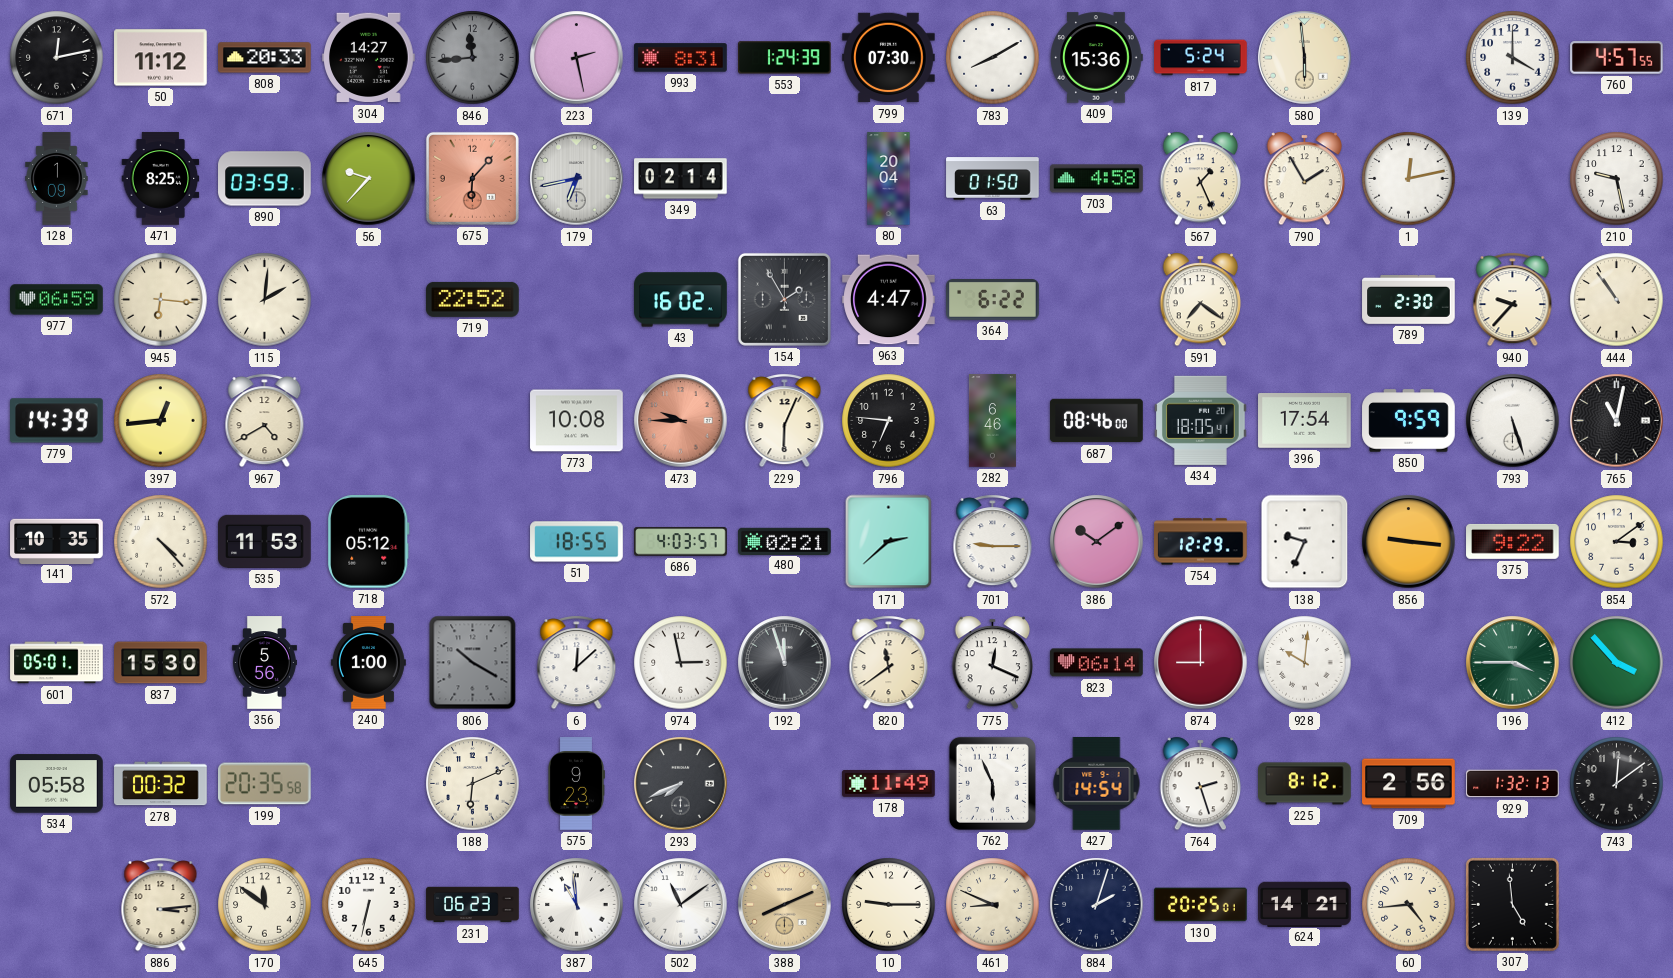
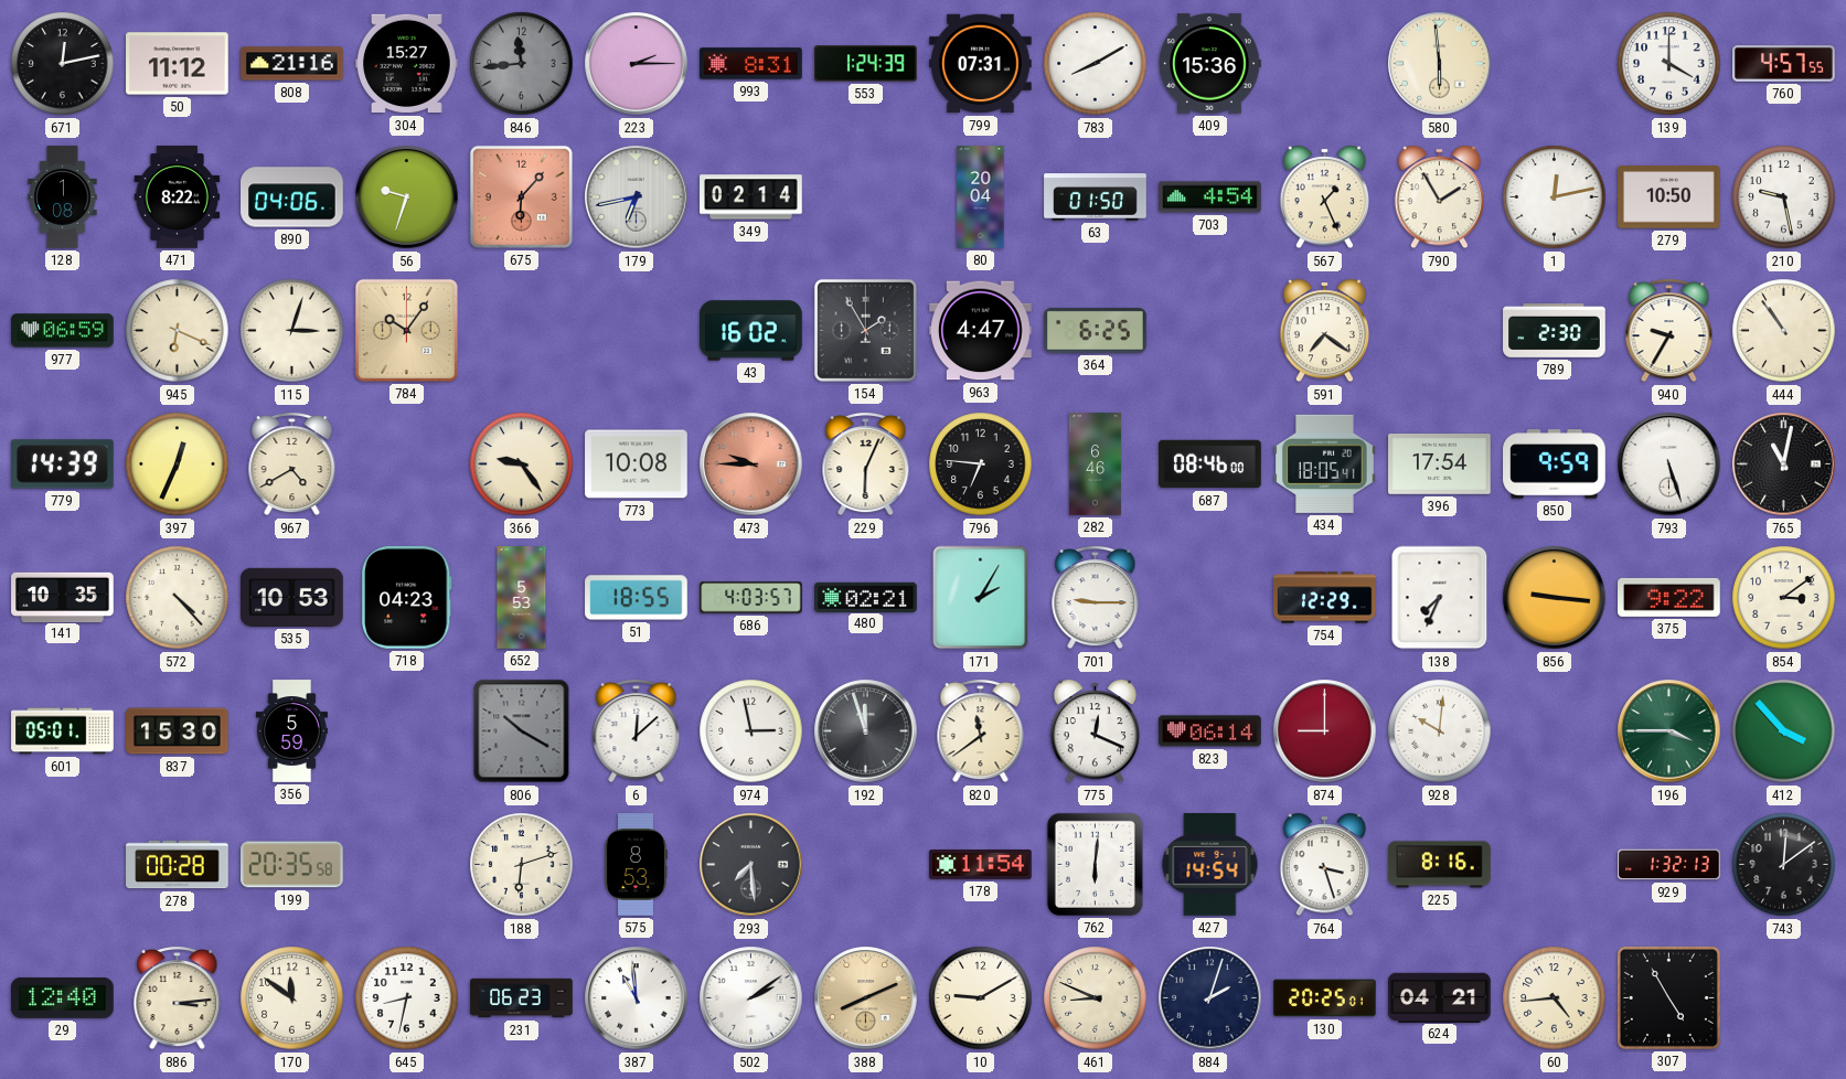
808: 20:33 -> 21:16 (292, 64)
304: 14:27 -> 15:27 (407, 64)
223: 2:28 -> 2:15 (637, 64)
799: 07:30 -> 07:31 (981, 64)
817: 5:24 -> none (1201, 58)
128: 1:09 -> 1:08 (63, 197)
471: 8:25 -> 8:22 (178, 197)
890: 03:59 -> 04:06 (292, 197)
56: 9:37 -> 9:33 (407, 197)
703: 4:58 -> 4:54 (1210, 197)
279: none -> 10:50 (1669, 197)
945: 6:16 -> 6:19 (178, 331)
115: 2:01 -> 3:03 (292, 331)
784: none -> 10:06 (406, 330)
719: 22:52 -> none (473, 299)
364: 6:22 -> 6:25 (1096, 331)
940: 9:37 -> 9:35 (1669, 331)
397: 12:44 -> 12:34 (178, 464)
366: none -> 9:24 (522, 464)
535: 11:53 -> 10:53 (292, 597)
718: 05:12 -> 04:23 (407, 598)
652: none -> 5:53 (522, 598)
171: 2:38 -> 2:05 (981, 598)
386: 10:09 -> none (1097, 542)
138: 9:34 -> 7:34 (1440, 598)
356: 5:56 -> 5:59 (291, 731)
240: 1:00 -> none (368, 663)
534: 05:58 -> none (57, 784)
278: 00:32 -> 00:28 (178, 865)
188: 6:11 -> 6:12 (522, 865)
575: 9:23 -> 8:53 (637, 865)
293: 7:41 -> 7:29 (751, 865)
178: 11:49 -> 11:54 (981, 865)
762: 5:56 -> 6:01 (1095, 864)
764: 2:27 -> 3:27 (1325, 865)
225: 8:12 -> 8:16 (1440, 865)
709: 2:56 -> none (1409, 784)
29: none -> 12:40 (63, 997)
645: 6:32 -> 8:32 (407, 998)
502: 11:09 -> 2:09 (751, 998)
10: 9:15 -> 9:10 (981, 998)
624: 14:21 -> 04:21 (1440, 997)
307: 4:59 -> 4:55 (1668, 997)
